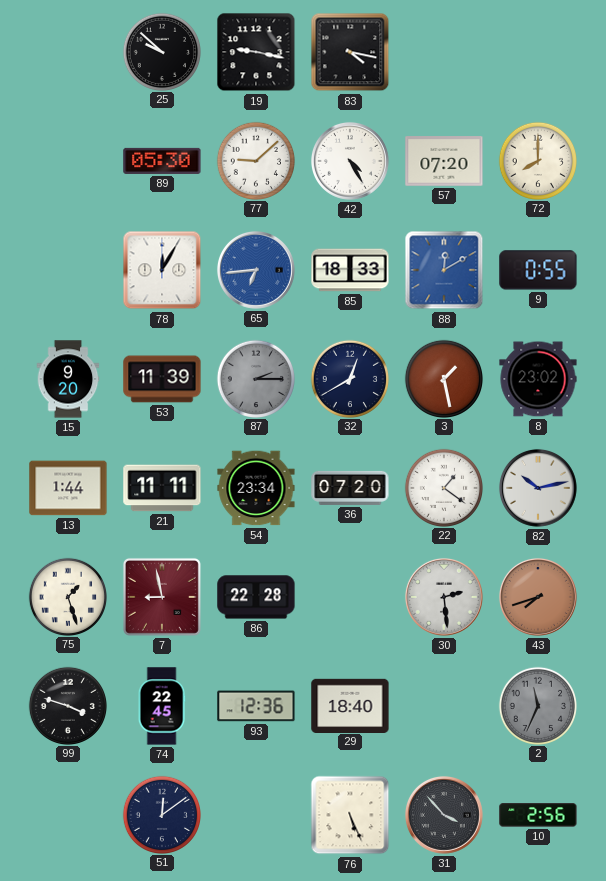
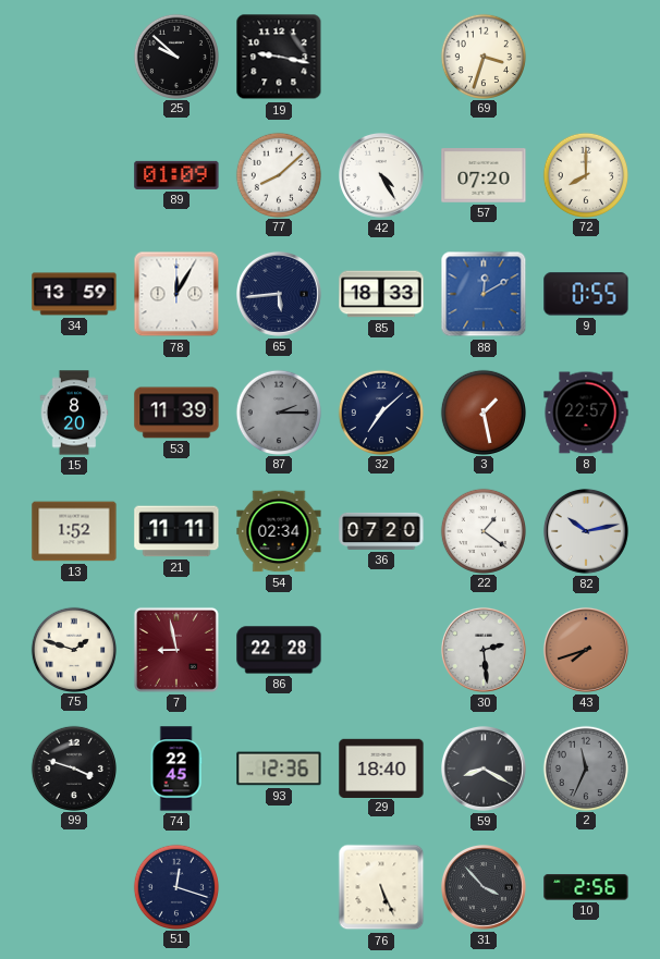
83: 4:17 -> none (350, 52)
69: none -> 3:33 (482, 56)
89: 05:30 -> 01:09 (176, 175)
77: 9:08 -> 8:08 (278, 174)
34: none -> 13:59 (74, 294)
65: 6:44 -> 5:44 (279, 294)
65 dial: blue -> navy (279, 294)
15: 9:20 -> 8:20 (74, 413)
32: 12:40 -> 7:08 (380, 411)
8: 23:02 -> 22:57 (586, 413)
13: 1:44 -> 1:52 (74, 531)
54: 23:34 -> 02:34 (279, 531)
75: 1:27 -> 1:48 (73, 649)
59: none -> 8:20 (484, 769)
51: 12:09 -> 12:18 (175, 886)
